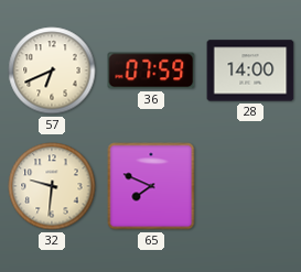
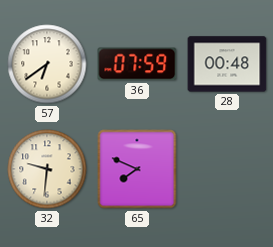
57: 6:41 -> 6:39 (47, 64)
28: 14:00 -> 00:48 (227, 64)
